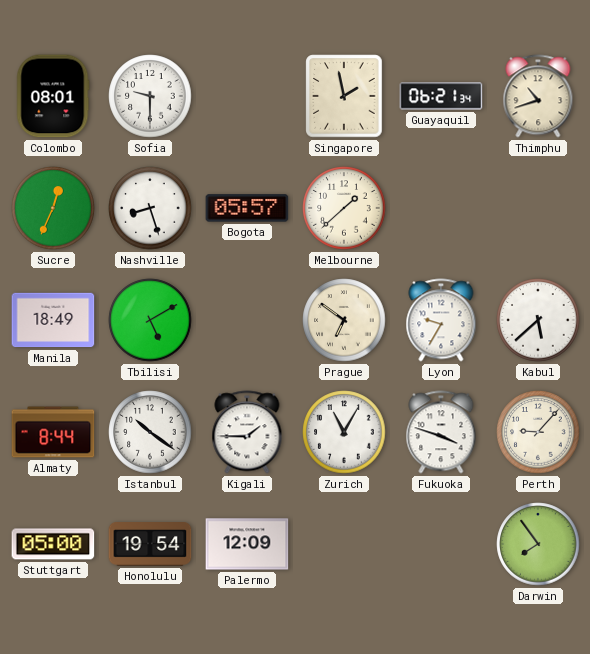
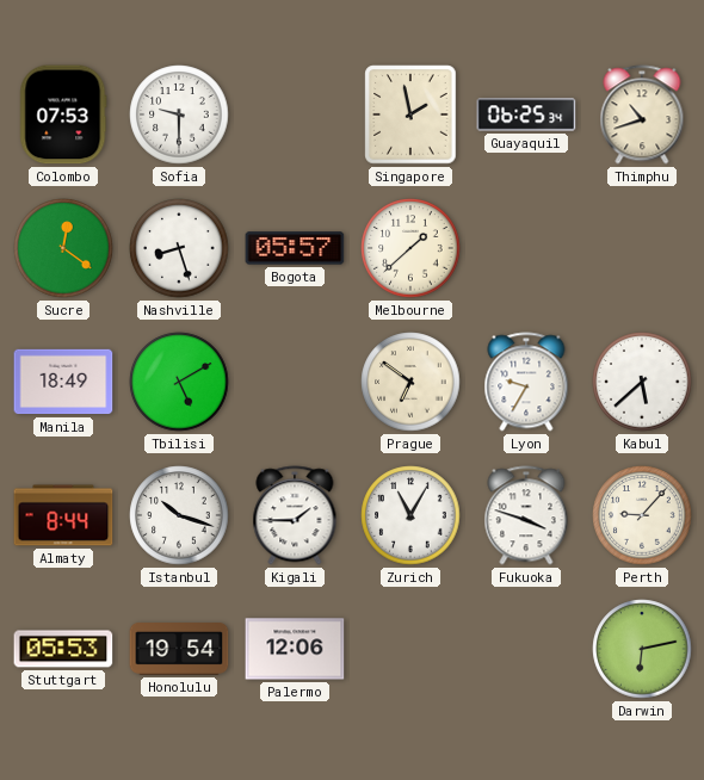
Colombo: 08:01 -> 07:53 (63, 114)
Guayaquil: 06:21 -> 06:25 (526, 114)
Sucre: 12:34 -> 12:21 (63, 248)
Istanbul: 10:21 -> 10:18 (179, 515)
Stuttgart: 05:00 -> 05:53 (63, 649)
Palermo: 12:09 -> 12:06 (295, 649)
Darwin: 7:54 -> 6:13 (642, 649)
